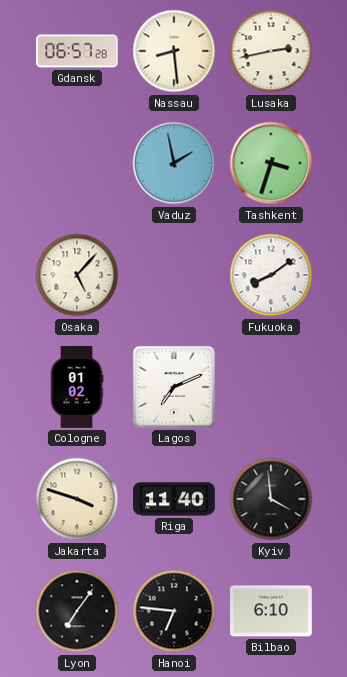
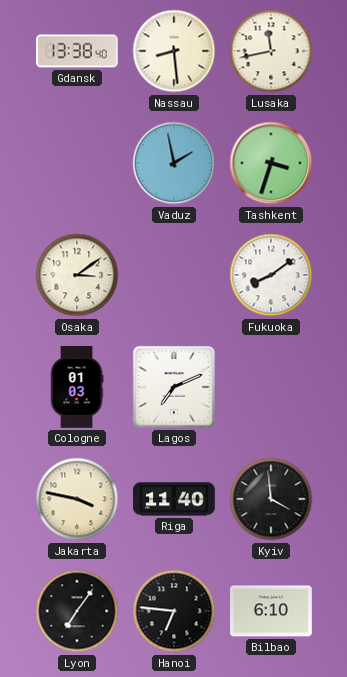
Gdansk: 06:57 -> 13:38 (77, 51)
Lusaka: 2:43 -> 11:43 (271, 51)
Osaka: 5:07 -> 3:09 (77, 275)
Cologne: 01:02 -> 01:03 (77, 387)
Jakarta: 3:48 -> 3:47 (77, 499)
